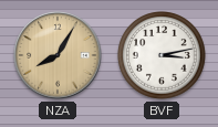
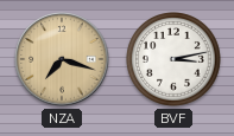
NZA: 8:05 -> 7:18 (62, 59)
